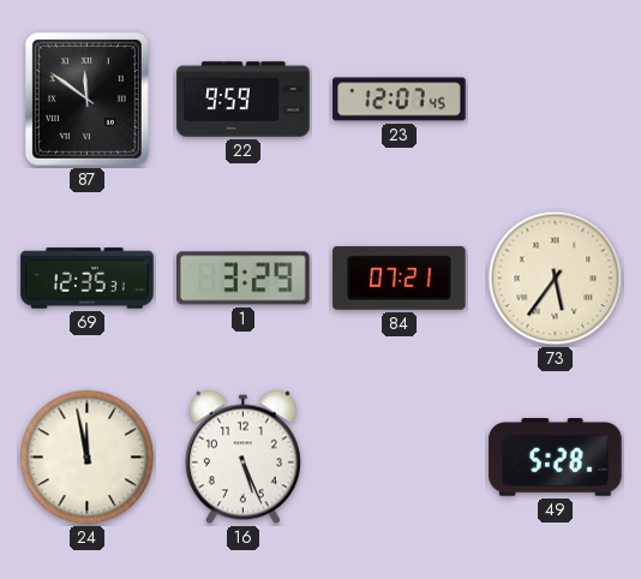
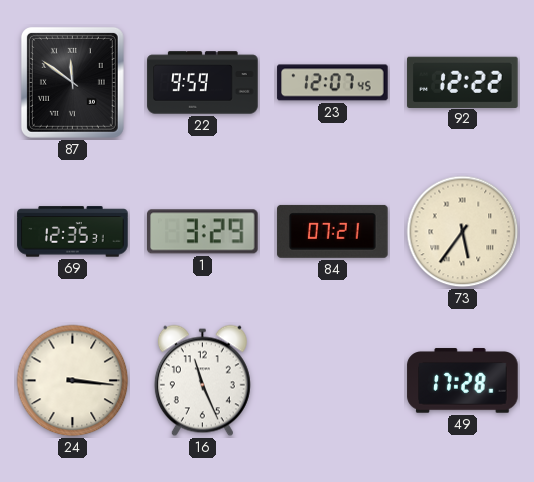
92: none -> 12:22 (463, 82)
24: 11:58 -> 3:16 (73, 381)
16: 5:26 -> 11:26 (202, 381)
49: 5:28 -> 17:28 (463, 381)
